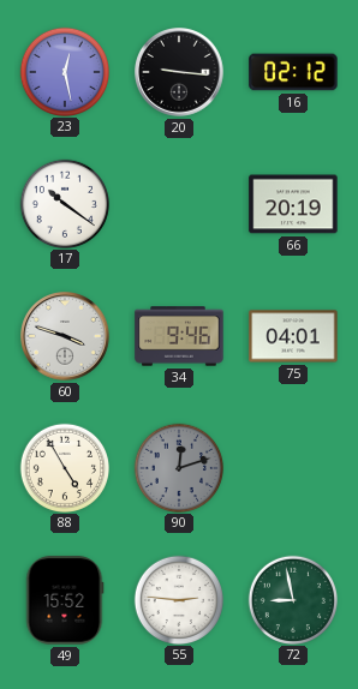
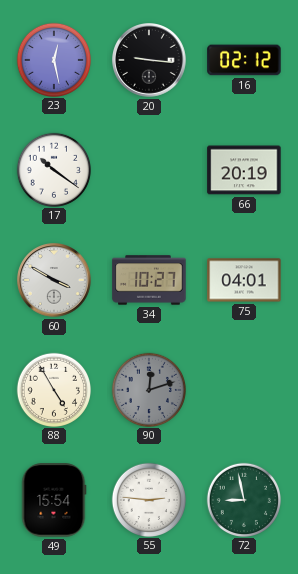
60: 3:48 -> 3:50 (55, 281)
34: 9:46 -> 10:27 (149, 280)
49: 15:52 -> 15:54 (54, 500)
